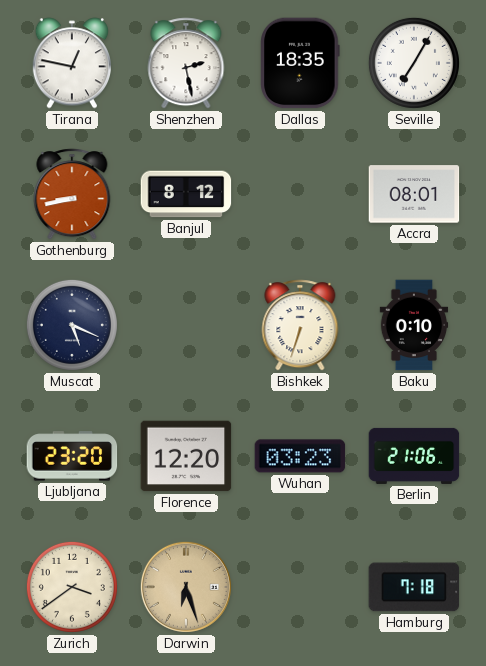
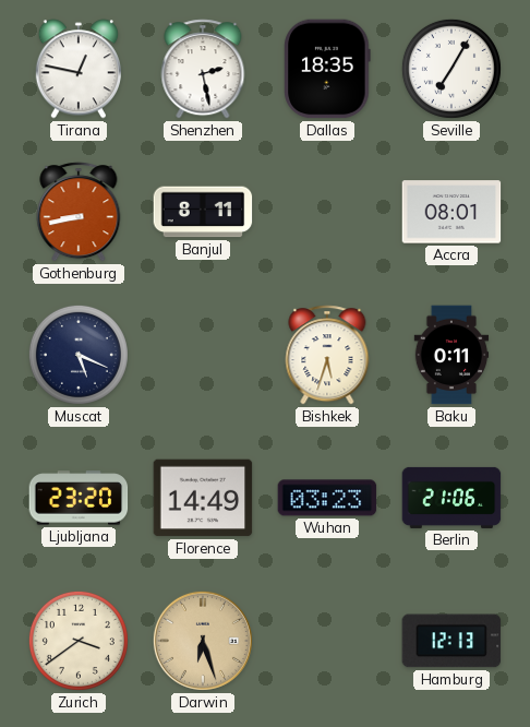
Banjul: 8:12 -> 8:11 (203, 212)
Bishkek: 6:33 -> 5:33 (327, 355)
Baku: 0:10 -> 0:11 (451, 355)
Florence: 12:20 -> 14:49 (203, 498)
Hamburg: 7:18 -> 12:13 (451, 641)
